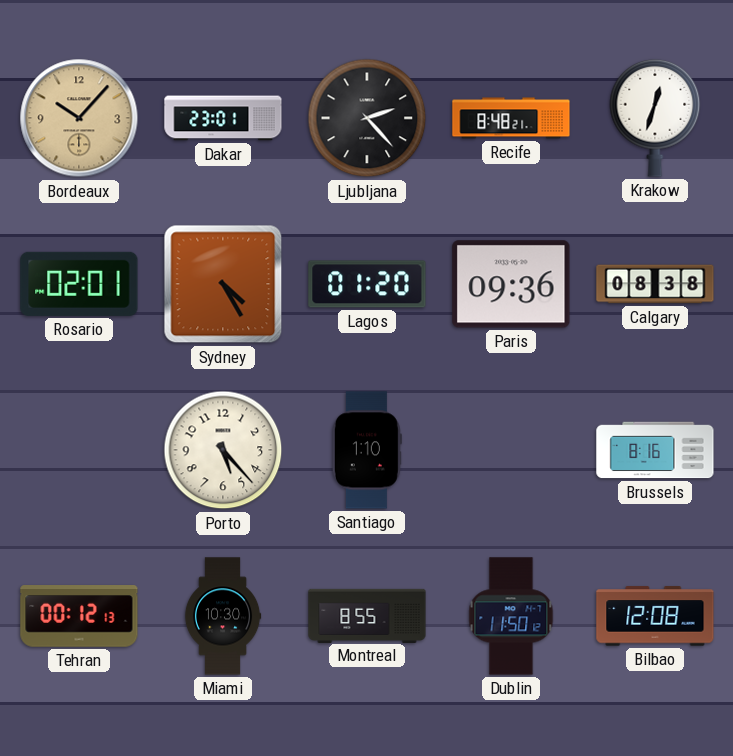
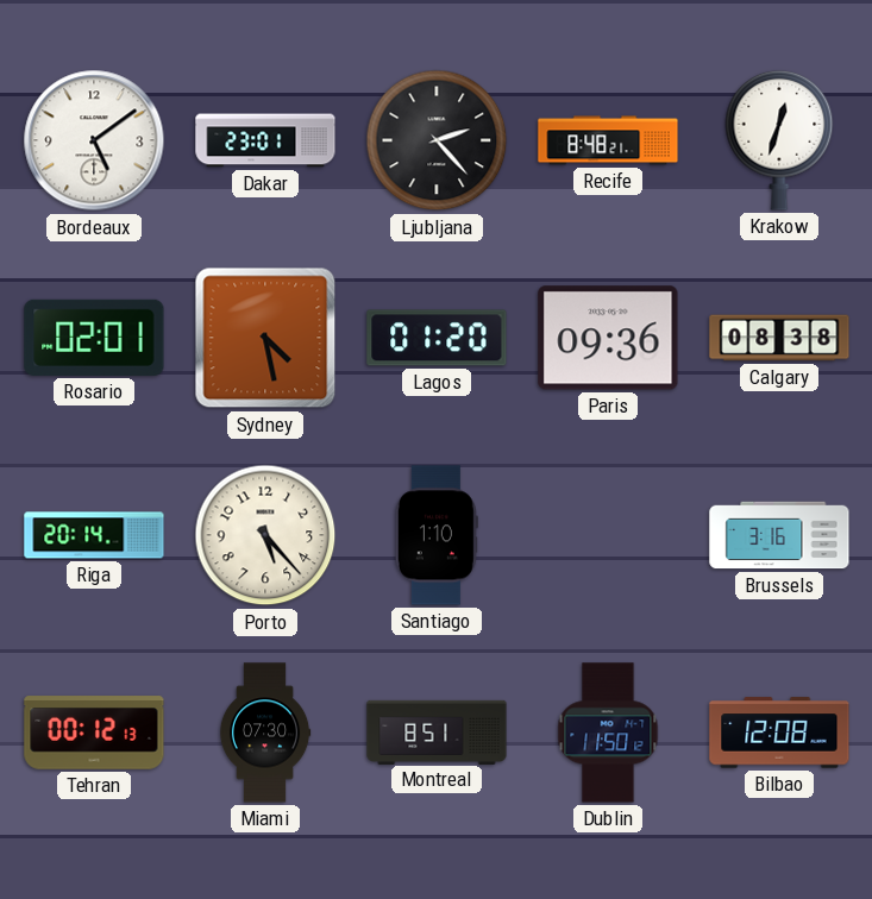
Bordeaux: 10:07 -> 5:09 (94, 140)
Bordeaux dial: champagne -> white (94, 140)
Sydney: 4:25 -> 4:28 (265, 338)
Riga: none -> 20:14 (94, 535)
Brussels: 8:16 -> 3:16 (779, 535)
Miami: 10:30 -> 07:30 (265, 733)
Montreal: 8:55 -> 8:51 (437, 731)
